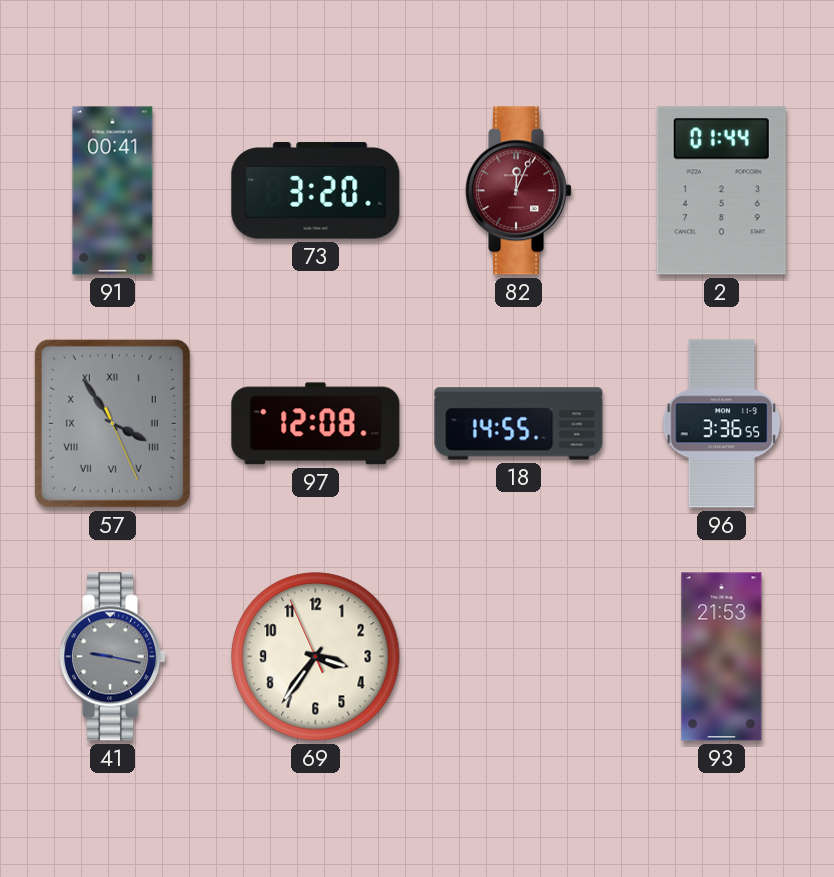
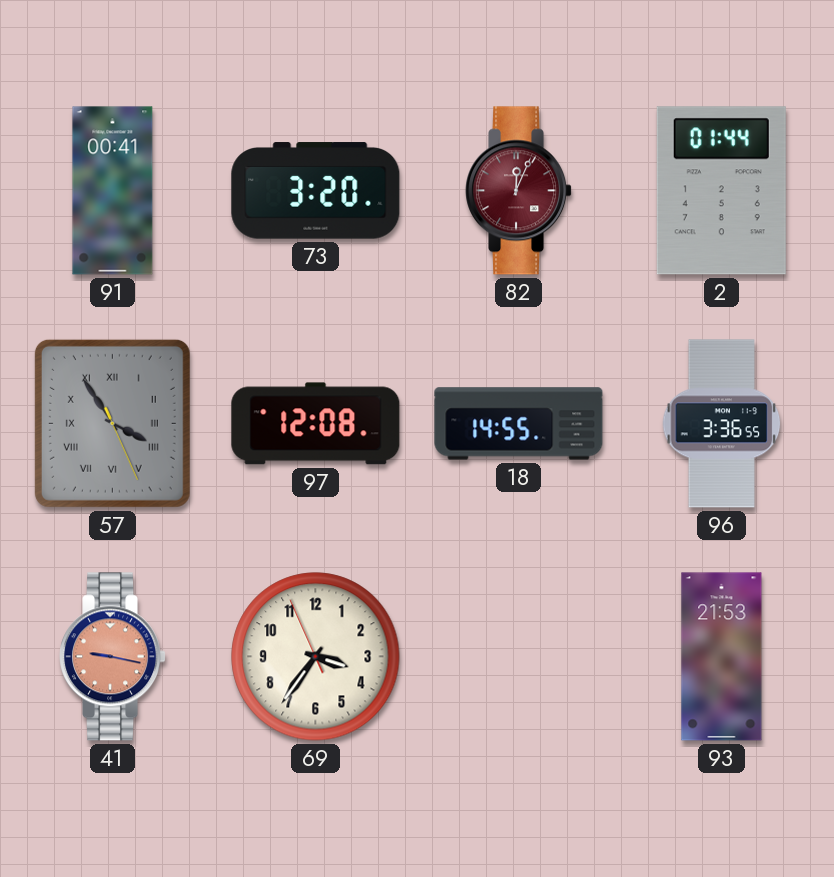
41 dial: grey -> salmon (113, 657)
